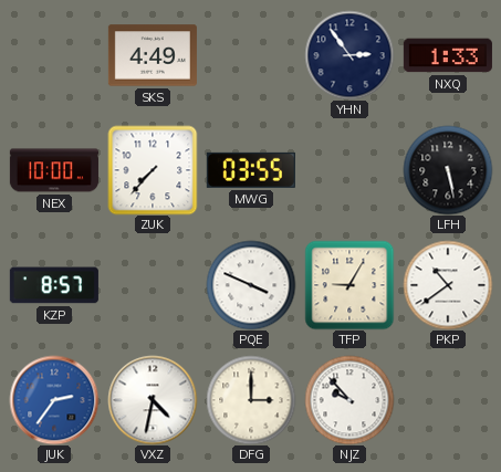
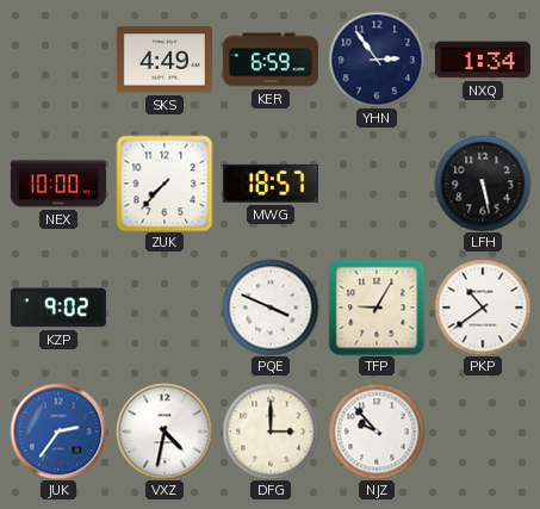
KER: none -> 6:59 (271, 60)
NXQ: 1:33 -> 1:34 (483, 60)
MWG: 03:55 -> 18:57 (271, 184)
KZP: 8:57 -> 9:02 (58, 308)
